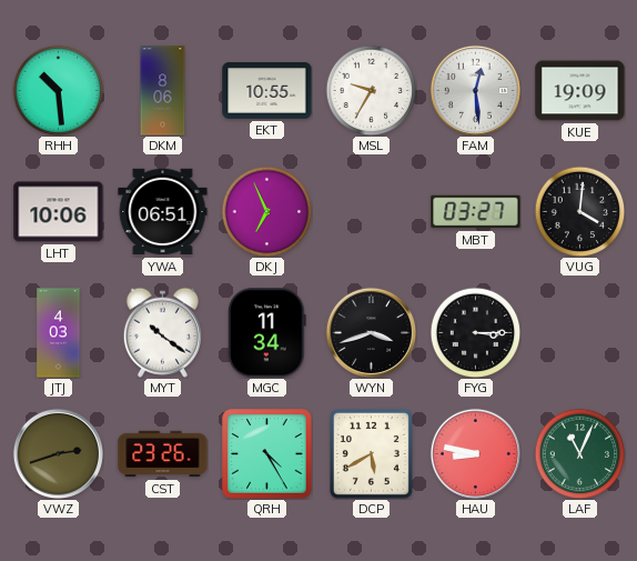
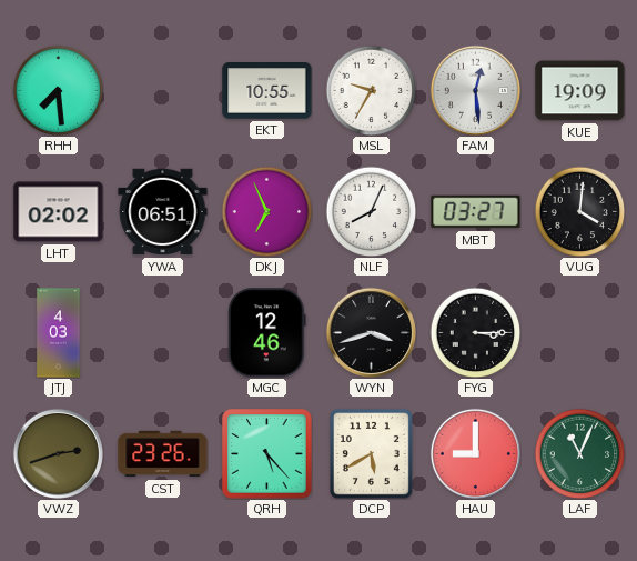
RHH: 10:29 -> 7:29 (58, 90)
DKM: 8:06 -> none (163, 91)
LHT: 10:06 -> 02:02 (59, 212)
NLF: none -> 8:04 (371, 211)
MYT: 10:21 -> none (162, 332)
MGC: 11:34 -> 12:46 (267, 333)
QRH: 4:25 -> 5:23 (267, 454)
HAU: 8:47 -> 9:00 (475, 453)
